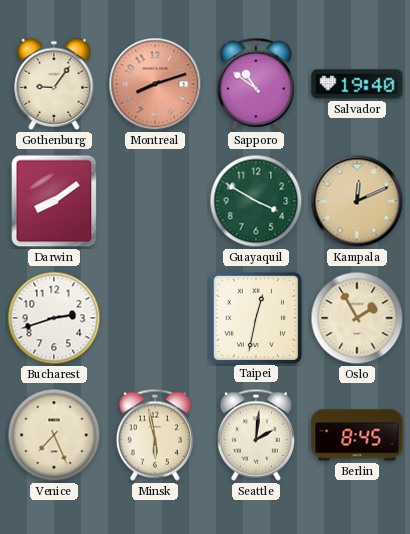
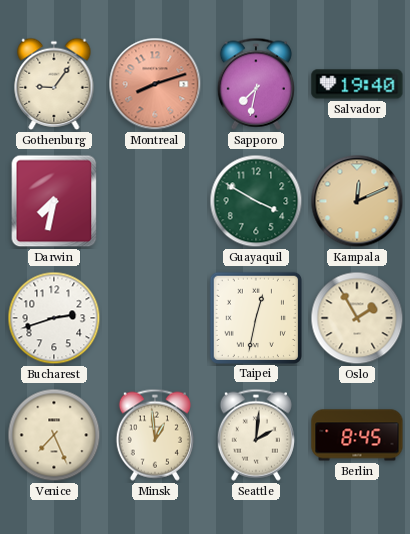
Sapporo: 10:51 -> 7:32 (256, 84)
Darwin: 8:09 -> 7:32 (54, 201)
Minsk: 5:58 -> 12:59 (155, 435)
